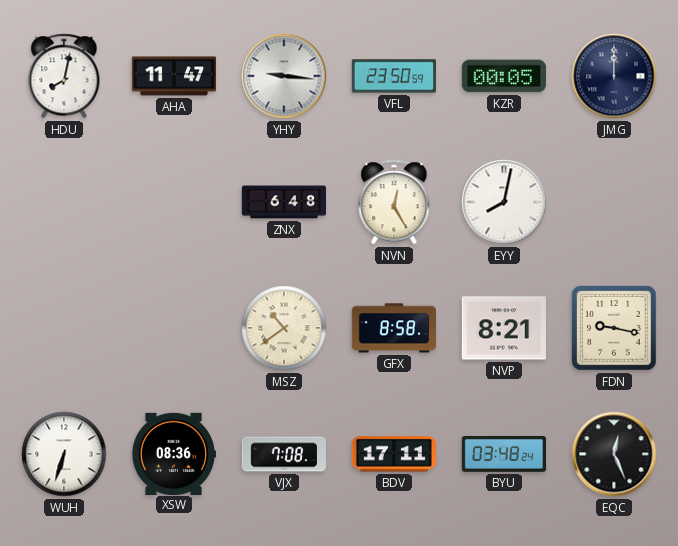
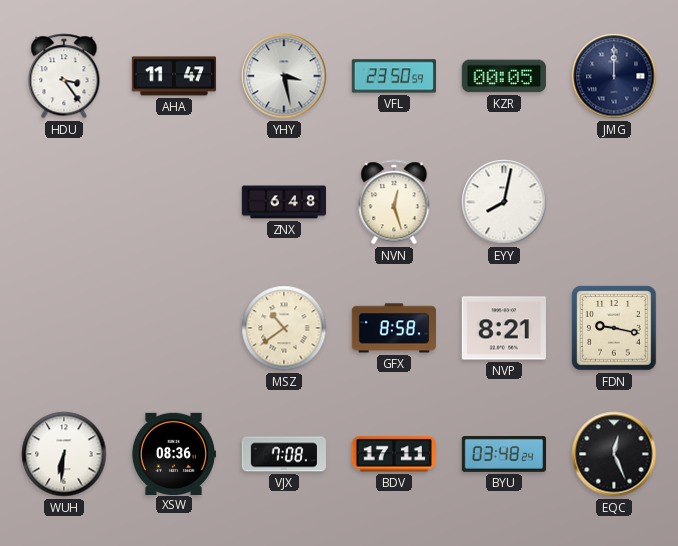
HDU: 8:02 -> 3:24 (64, 76)
YHY: 9:16 -> 3:28 (284, 76)
NVN: 12:25 -> 12:27 (394, 202)
WUH: 6:33 -> 6:31 (64, 454)
